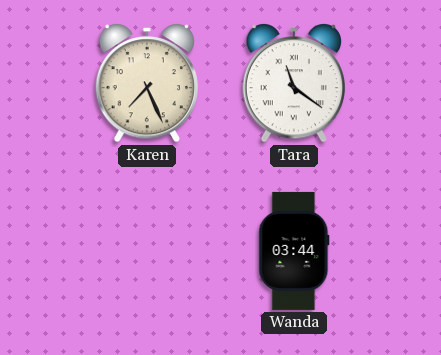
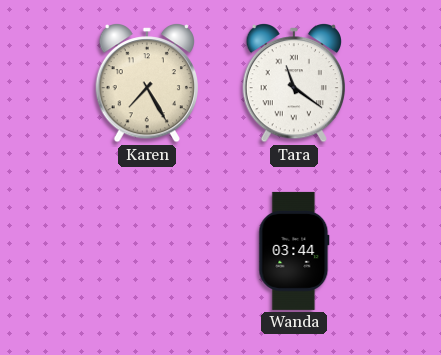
Karen: 7:26 -> 7:25 (146, 84)
